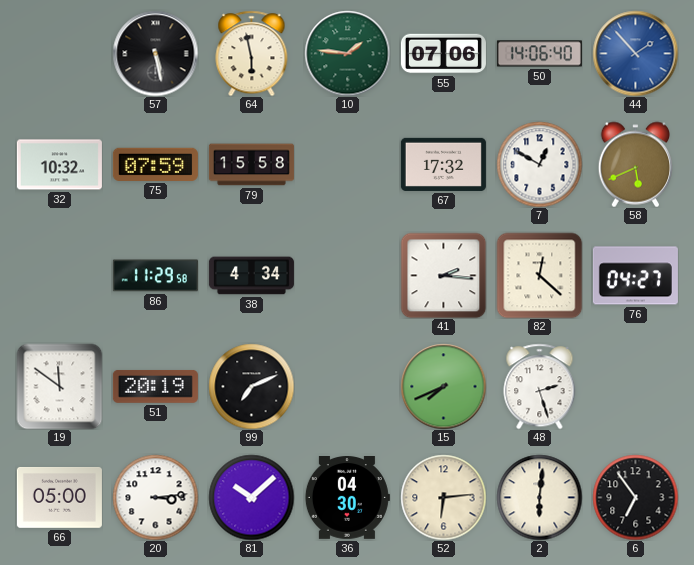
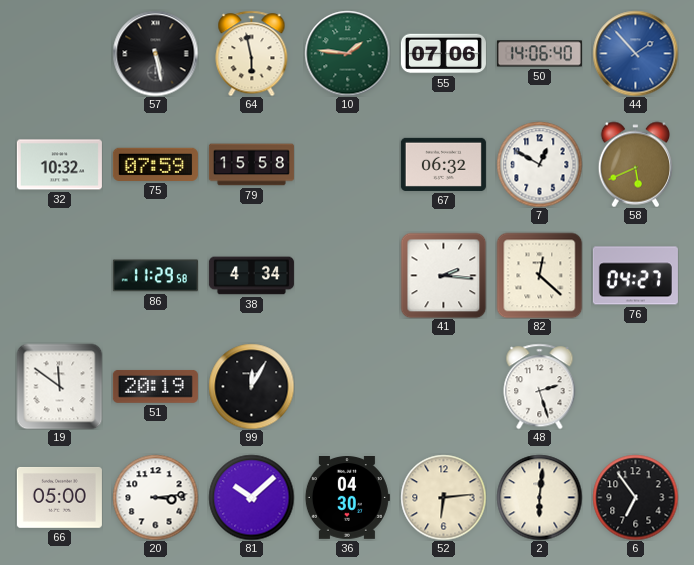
67: 17:32 -> 06:32 (443, 164)
99: 7:11 -> 12:05 (251, 386)
15: 7:41 -> none (443, 386)
